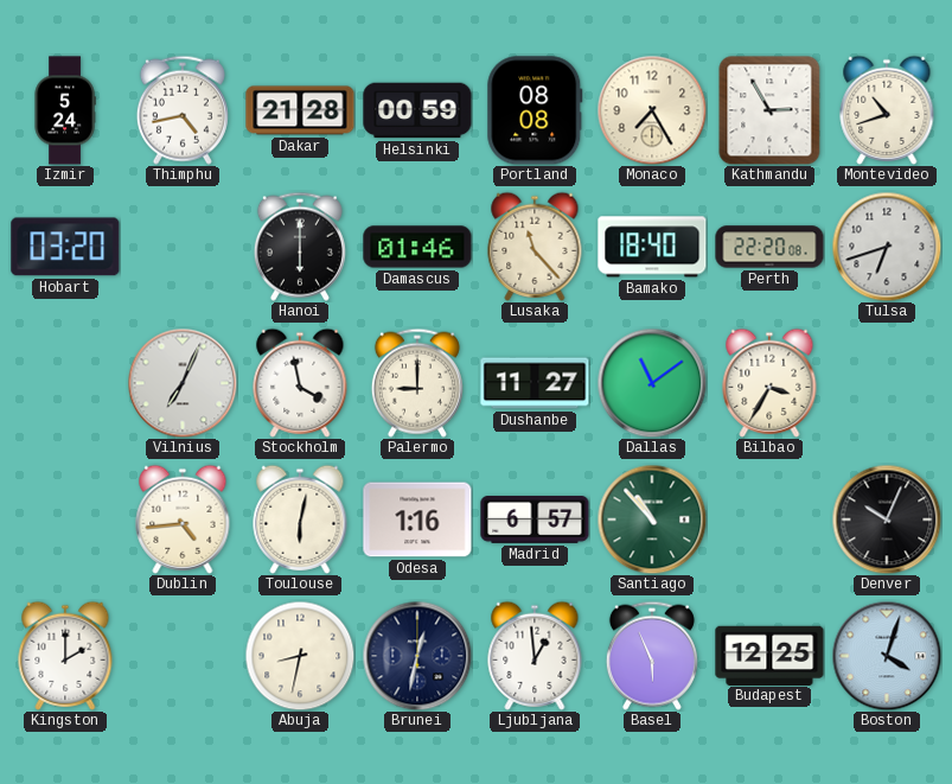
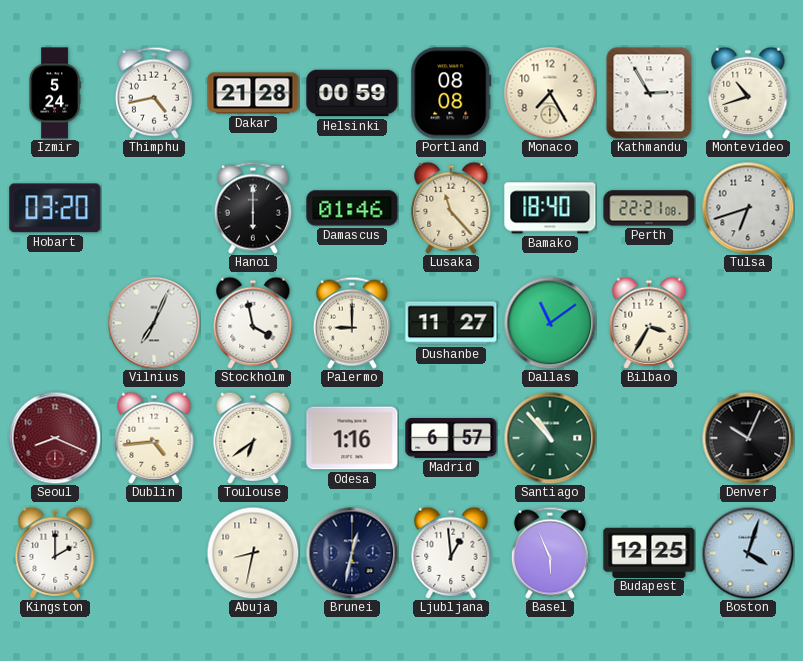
Perth: 22:20 -> 22:21 (649, 208)
Seoul: none -> 8:19 (55, 438)
Toulouse: 6:02 -> 6:39 (253, 438)
